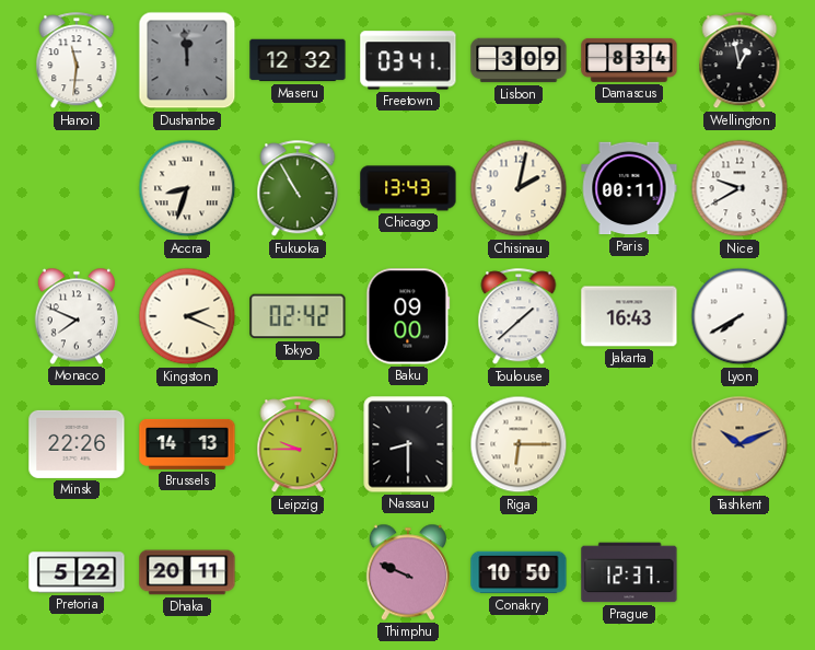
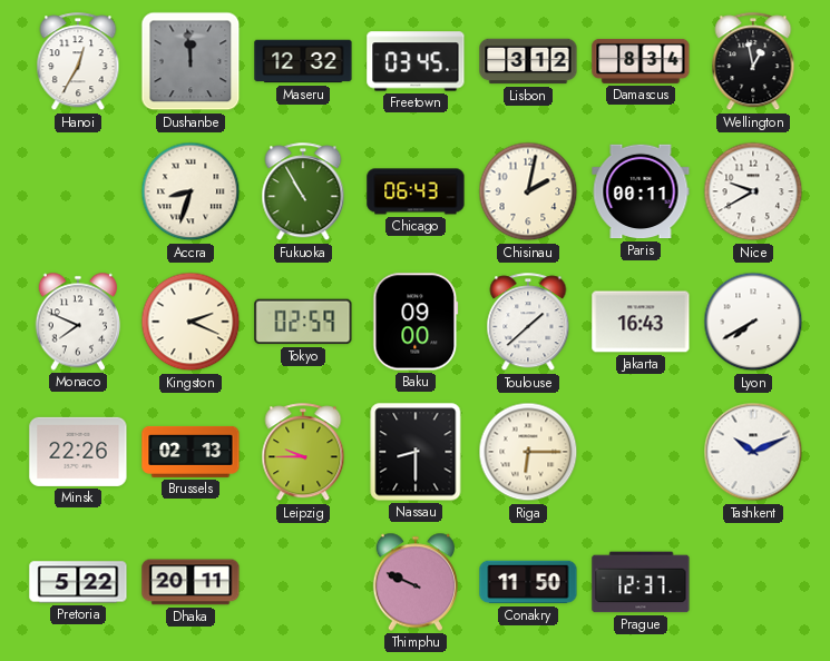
Hanoi: 11:31 -> 12:35 (78, 62)
Freetown: 03:41 -> 03:45 (416, 61)
Lisbon: 3:09 -> 3:12 (528, 61)
Chicago: 13:43 -> 06:43 (416, 191)
Tokyo: 02:42 -> 02:59 (303, 322)
Brussels: 14:13 -> 02:13 (191, 452)
Tashkent dial: champagne -> white (753, 452)
Conakry: 10:50 -> 11:50 (528, 582)
